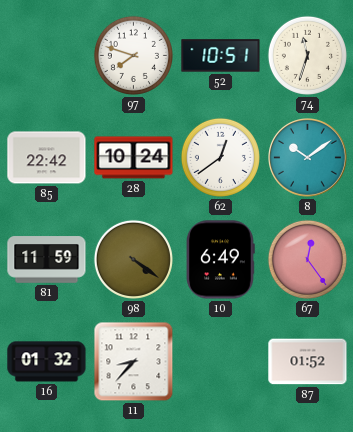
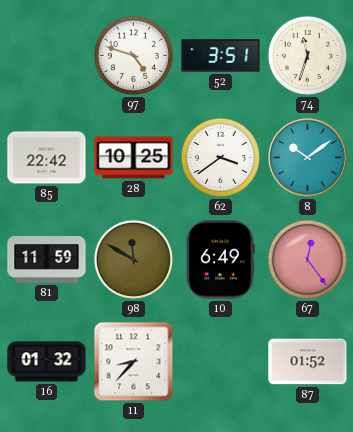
97: 7:48 -> 4:48 (133, 55)
52: 10:51 -> 3:51 (221, 56)
28: 10:24 -> 10:25 (134, 158)
62: 12:39 -> 3:39 (220, 157)
98: 4:21 -> 11:50 (133, 259)
